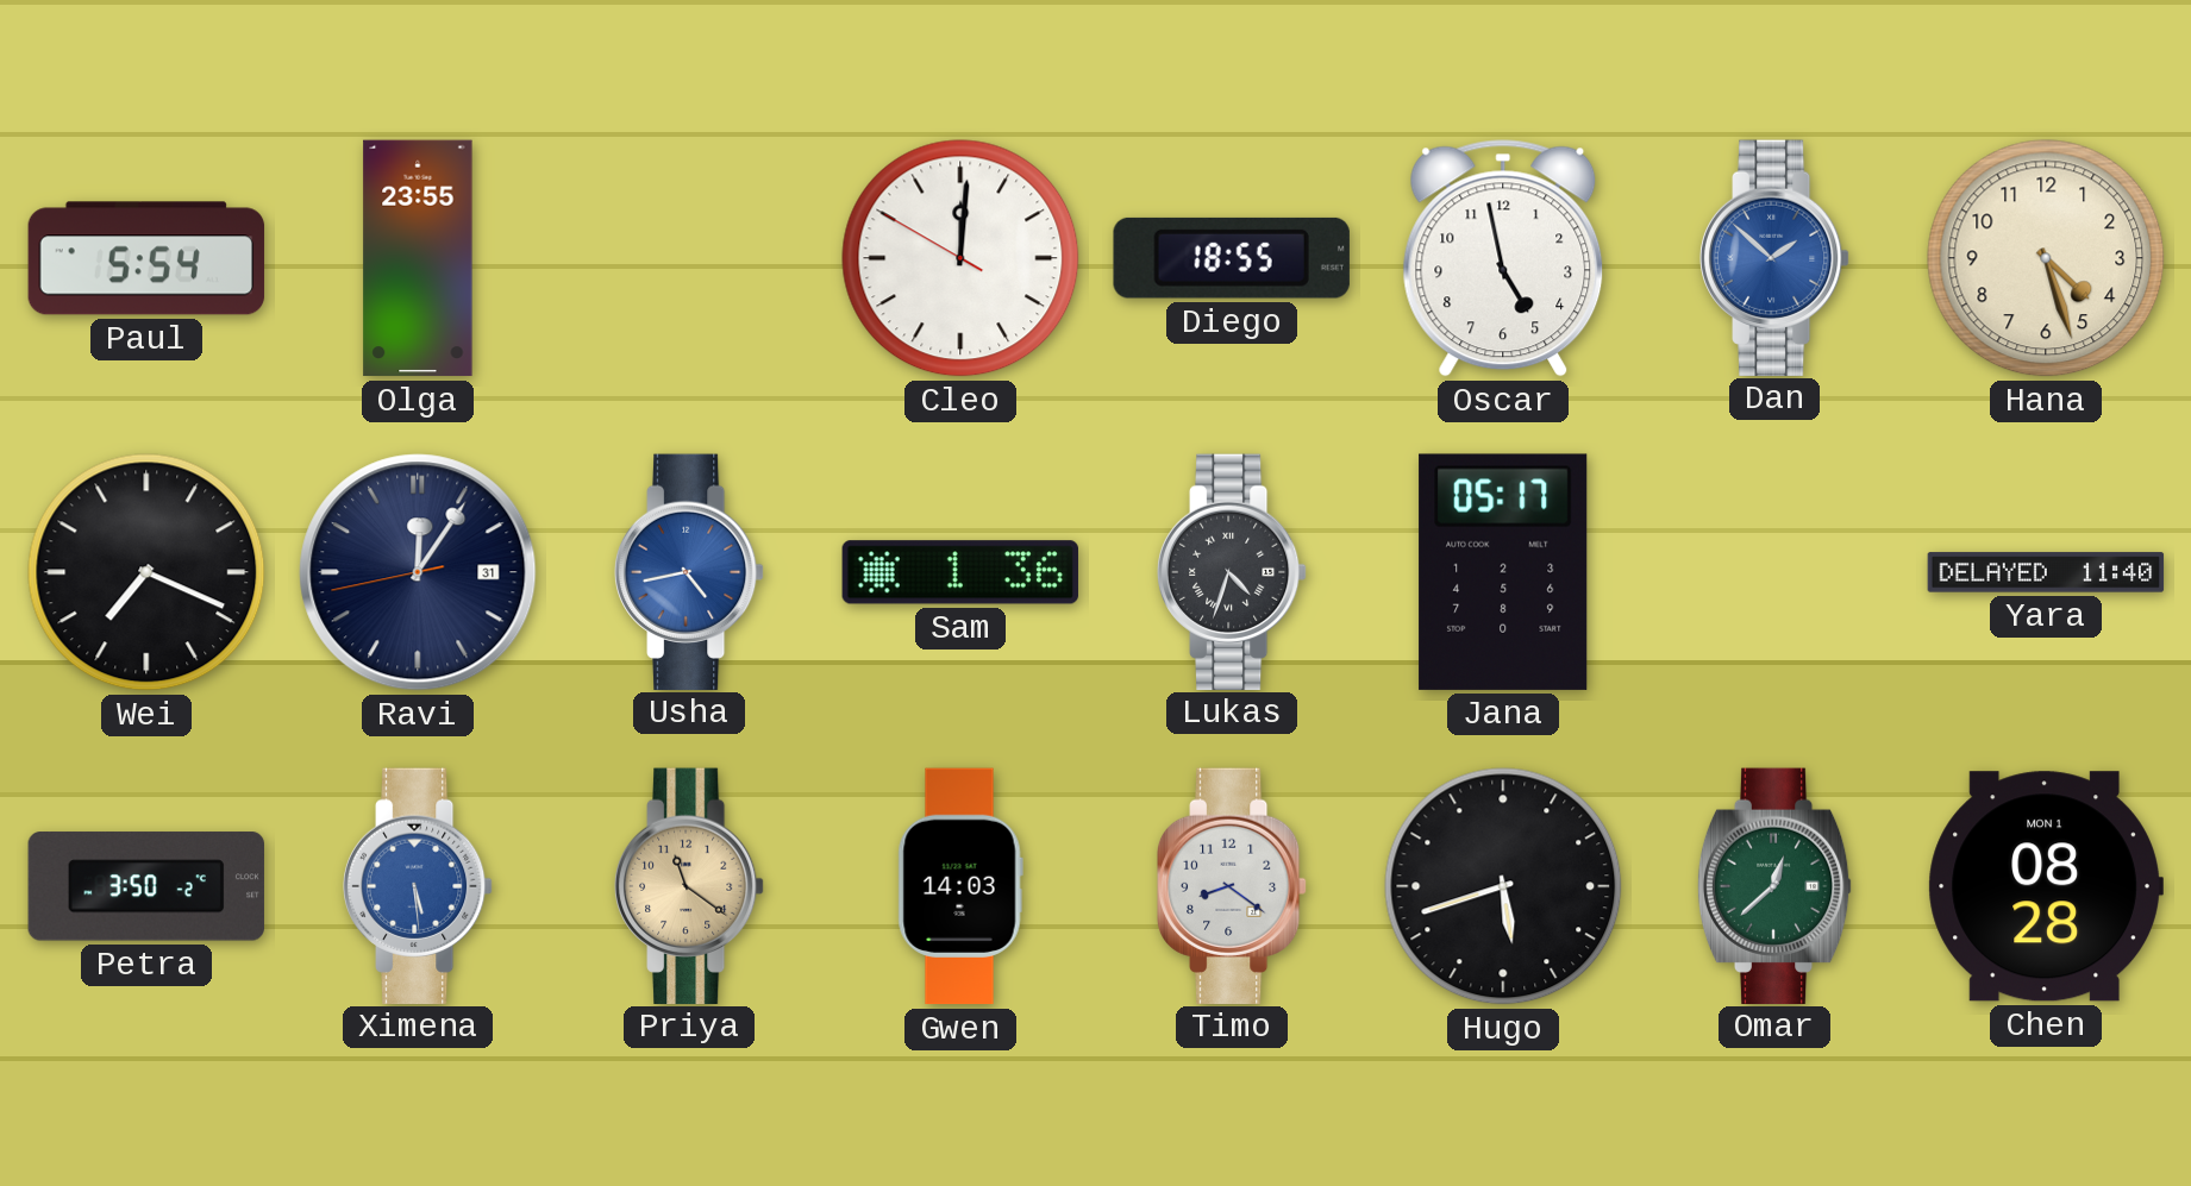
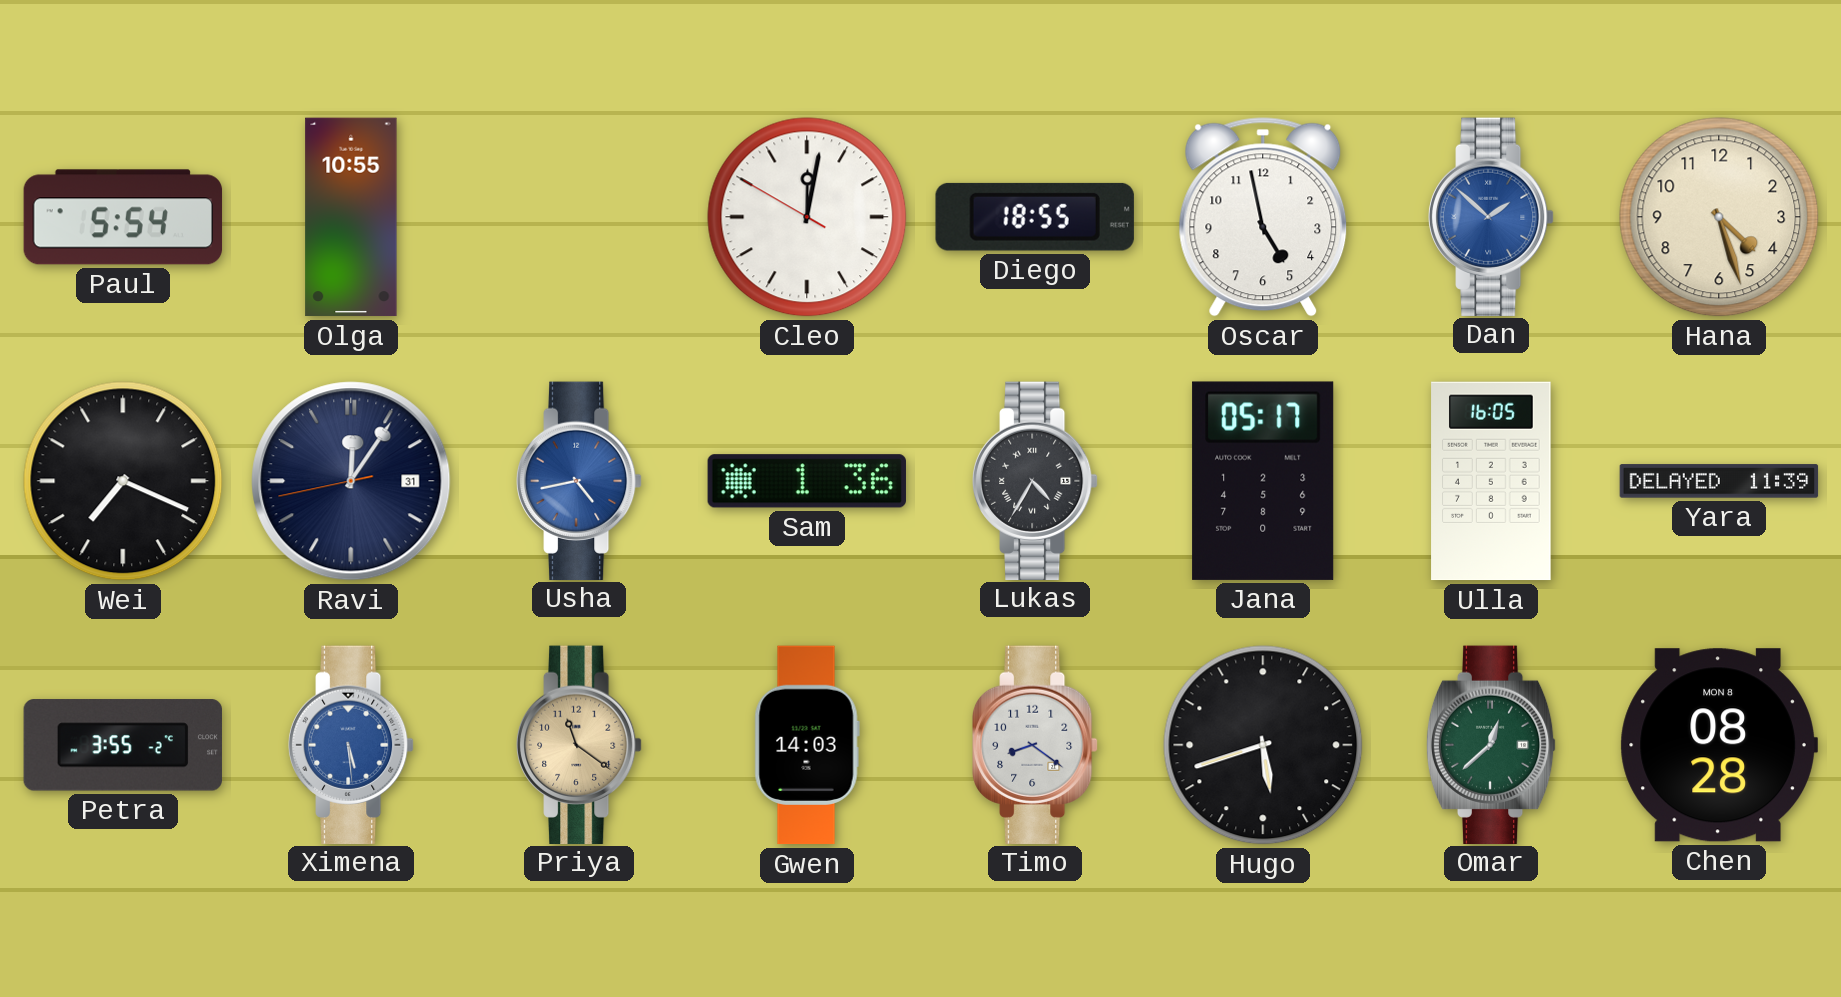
Olga: 23:55 -> 10:55 (351, 217)
Cleo: 12:00 -> 12:01 (807, 217)
Lukas: 4:33 -> 4:35 (1035, 480)
Ulla: none -> 16:05 (1491, 481)
Yara: 11:40 -> 11:39 (1719, 481)
Petra: 3:50 -> 3:55 (123, 745)
Chen date: MON 1 -> MON 8 (1719, 745)
